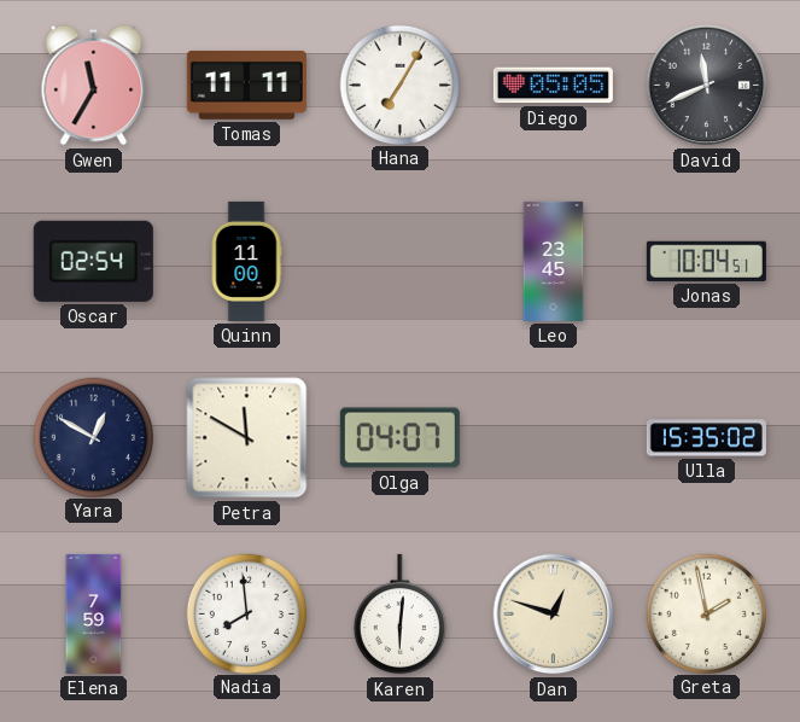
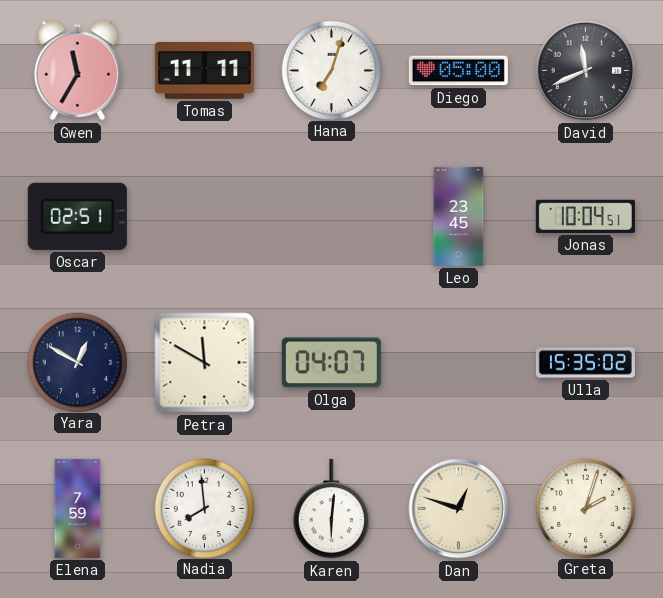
Hana: 7:05 -> 7:03 (331, 70)
Diego: 05:05 -> 05:00 (458, 71)
Oscar: 02:54 -> 02:51 (77, 216)
Quinn: 11:00 -> none (246, 261)
Greta: 1:58 -> 2:03 (585, 508)
